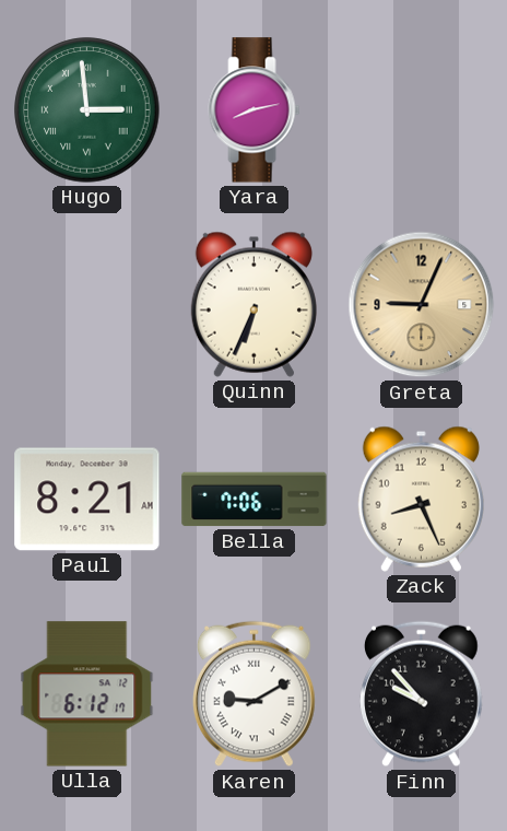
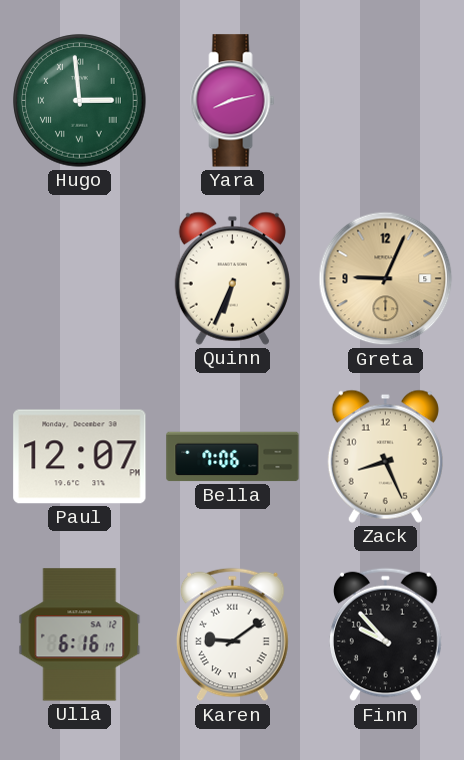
Paul: 8:21 -> 12:07 (80, 457)
Ulla: 6:12 -> 6:16 (80, 635)
Karen: 9:10 -> 9:09 (233, 635)
